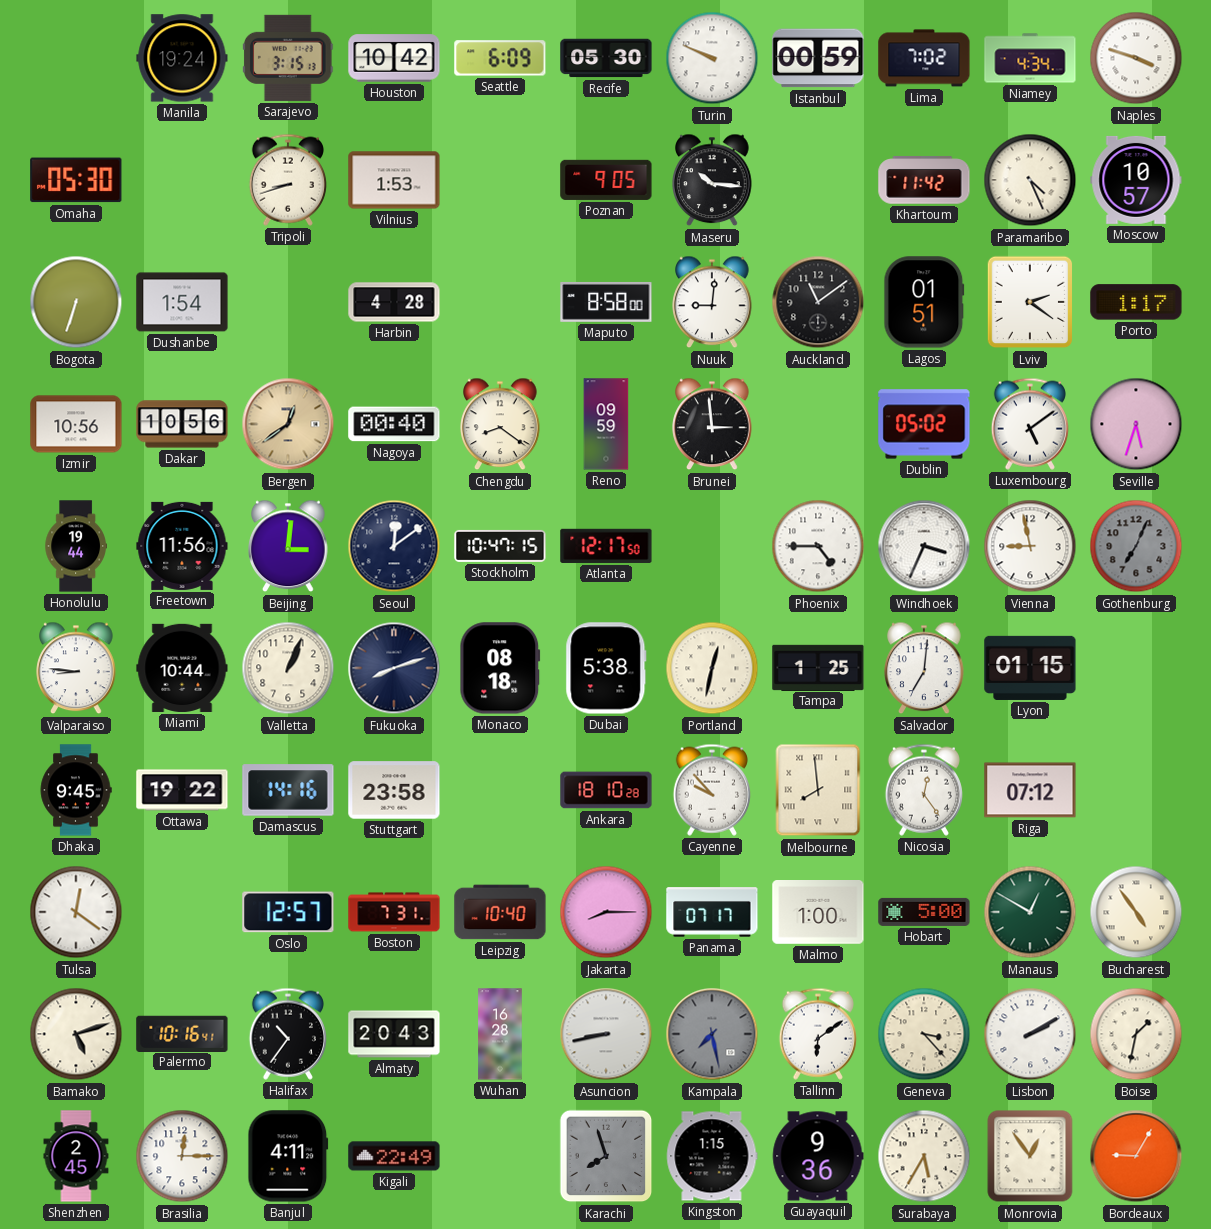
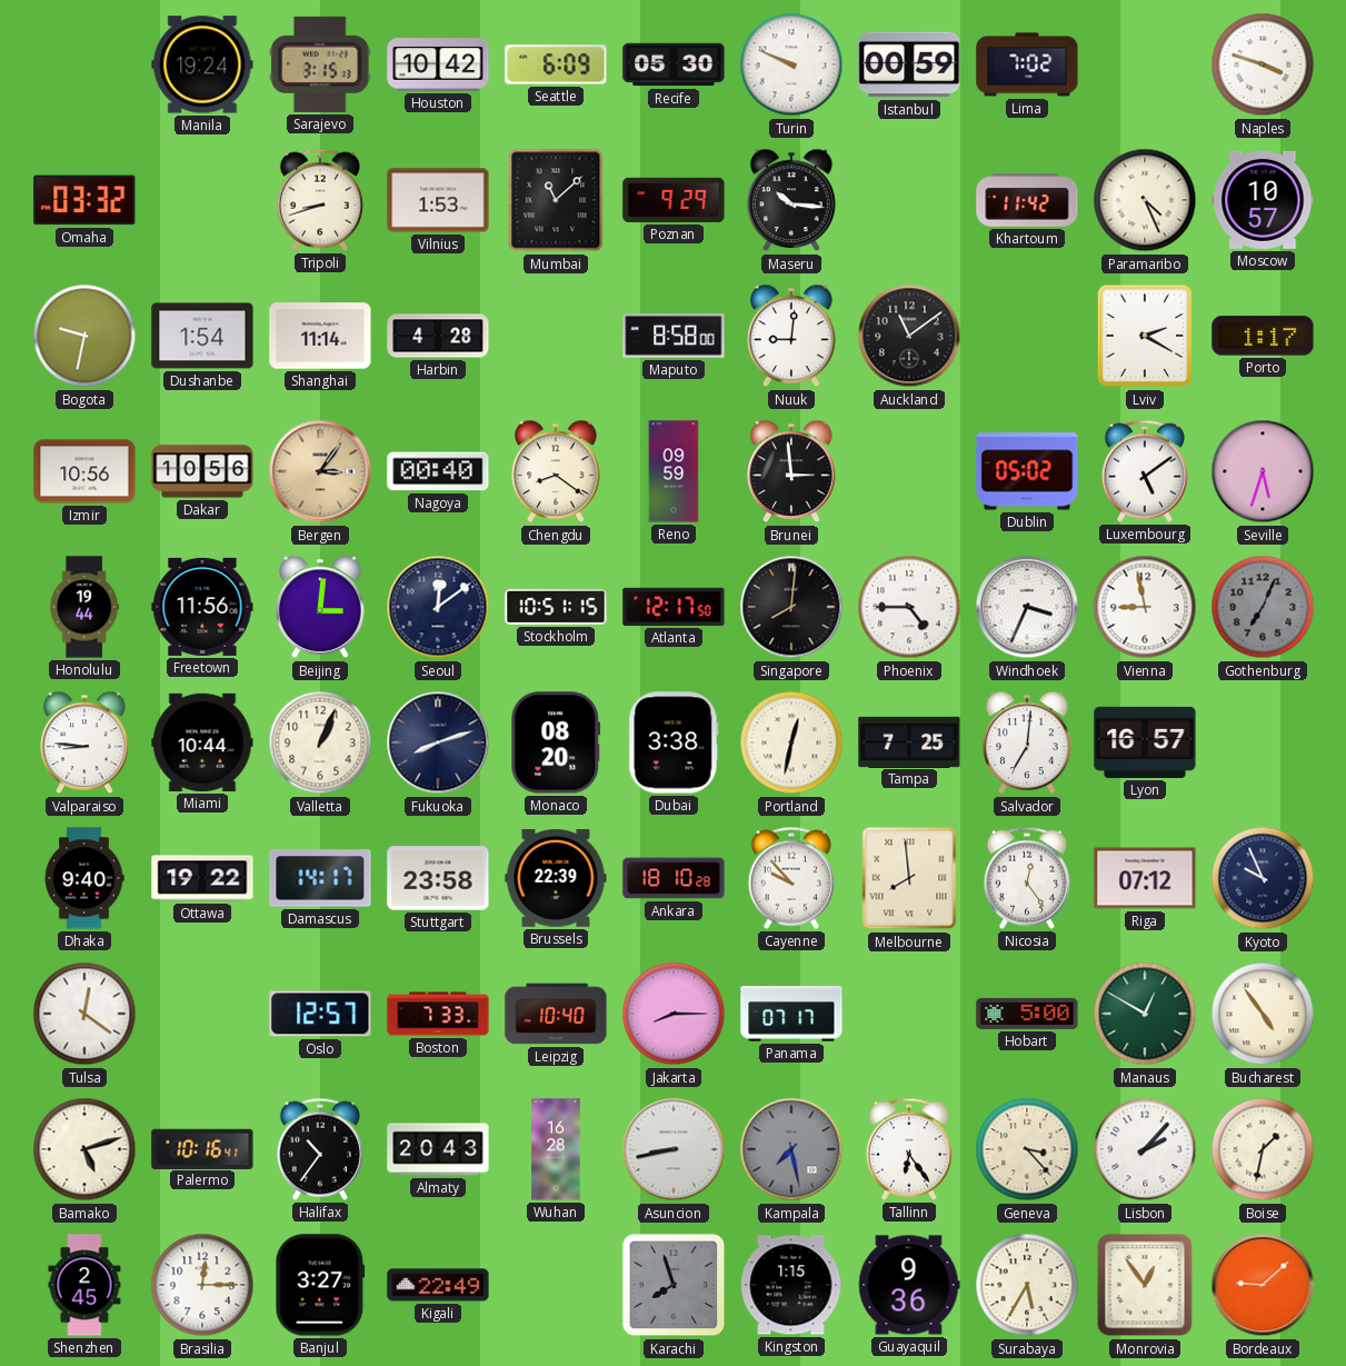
Niamey: 4:34 -> none (1030, 58)
Omaha: 05:30 -> 03:32 (84, 200)
Mumbai: none -> 11:08 (556, 200)
Poznan: 9:05 -> 9:29 (674, 200)
Bogota: 6:33 -> 9:32 (84, 336)
Shanghai: none -> 11:14 (320, 336)
Lagos: 01:51 -> none (924, 302)
Lviv: 2:21 -> 2:20 (1145, 336)
Bergen: 12:39 -> 3:06 (320, 471)
Stockholm: 10:47 -> 10:51 (556, 607)
Singapore: none -> 8:01 (791, 607)
Monaco: 08:18 -> 08:20 (556, 742)
Dubai: 5:38 -> 3:38 (674, 742)
Tampa: 1:25 -> 7:25 (909, 741)
Lyon: 01:15 -> 16:57 (1145, 742)
Dhaka: 9:45 -> 9:40 (84, 878)
Damascus: 14:16 -> 14:17 (320, 878)
Brussels: none -> 22:39 (556, 879)
Kyoto: none -> 9:56 (1263, 878)
Boston: 7:31 -> 7:33 (438, 1014)
Malmo: 1:00 -> none (818, 913)
Tallinn: 6:09 -> 6:24 (909, 1149)
Lisbon: 2:10 -> 2:07 (1145, 1149)
Banjul: 4:11 -> 3:27 (320, 1285)
Bordeaux: 9:05 -> 9:08 (1263, 1285)
